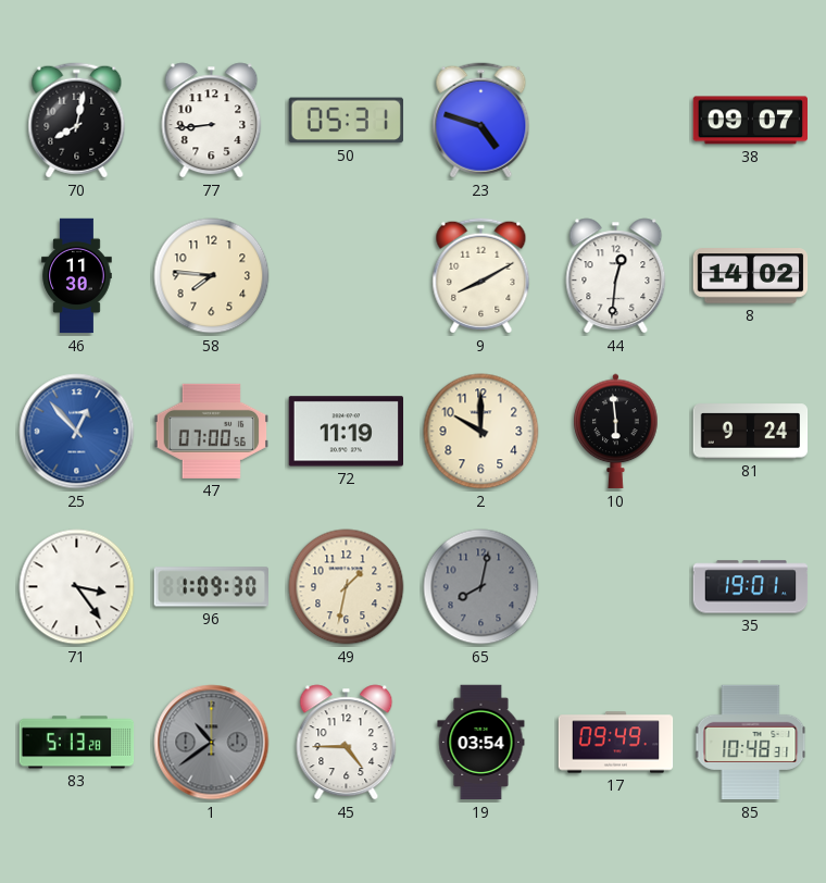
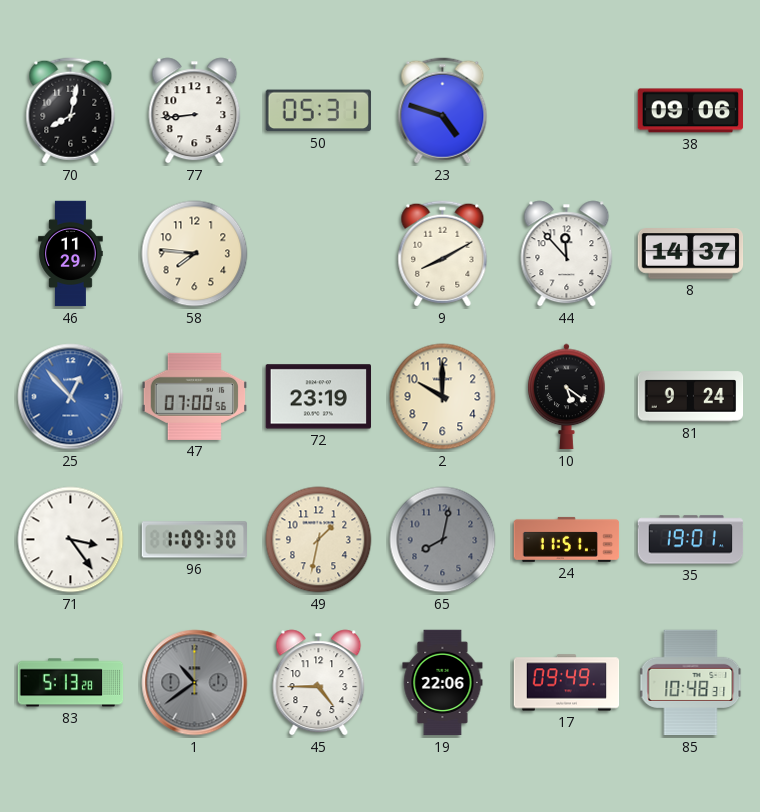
38: 09:07 -> 09:06 (690, 111)
46: 11:30 -> 11:29 (71, 254)
44: 12:31 -> 11:53 (567, 254)
8: 14:02 -> 14:37 (691, 254)
72: 11:19 -> 23:19 (318, 397)
10: 5:59 -> 5:21 (567, 397)
24: none -> 11:51 (567, 539)
19: 03:54 -> 22:06 (443, 683)
